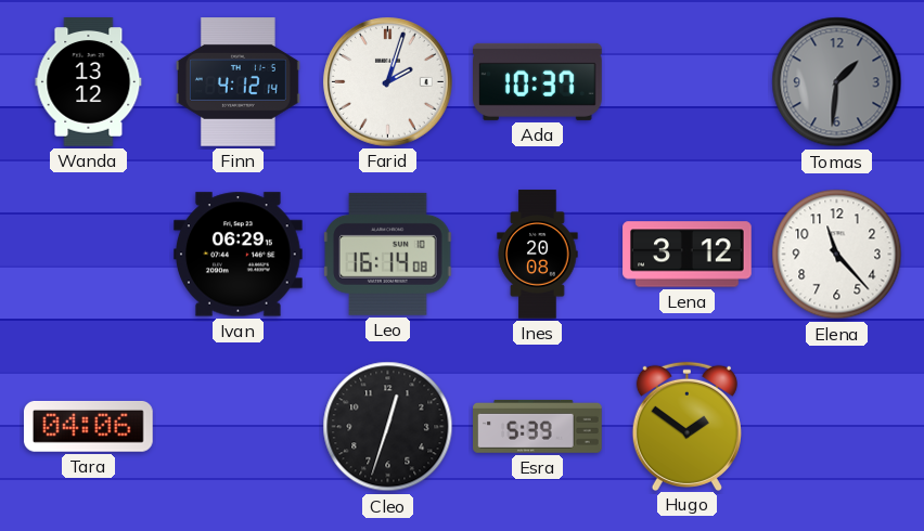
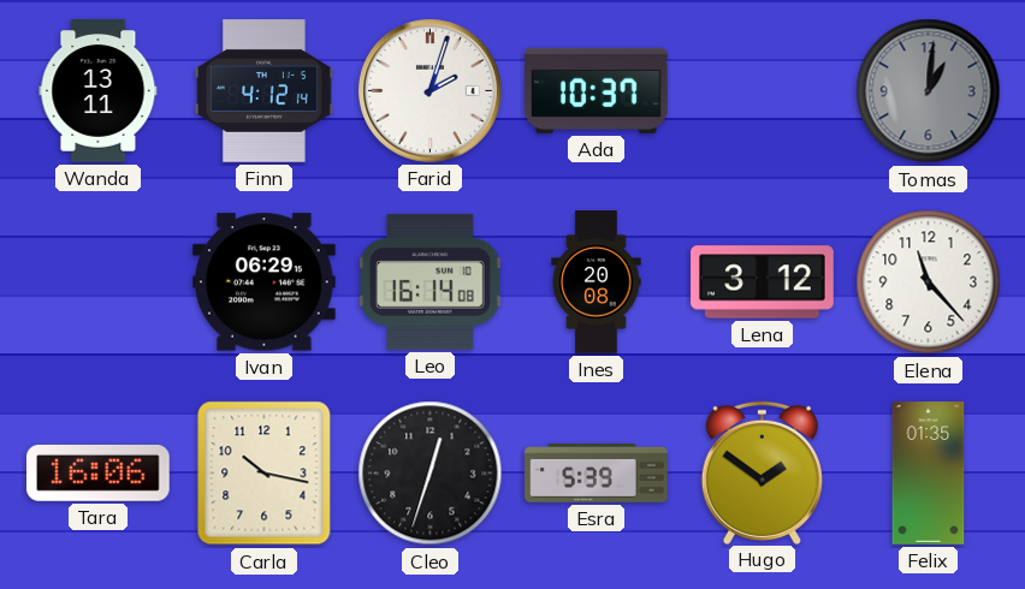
Wanda: 13:12 -> 13:11 (99, 91)
Tomas: 1:31 -> 1:01 (929, 91)
Tara: 04:06 -> 16:06 (97, 472)
Carla: none -> 10:17 (265, 474)
Felix: none -> 01:35 (929, 474)
